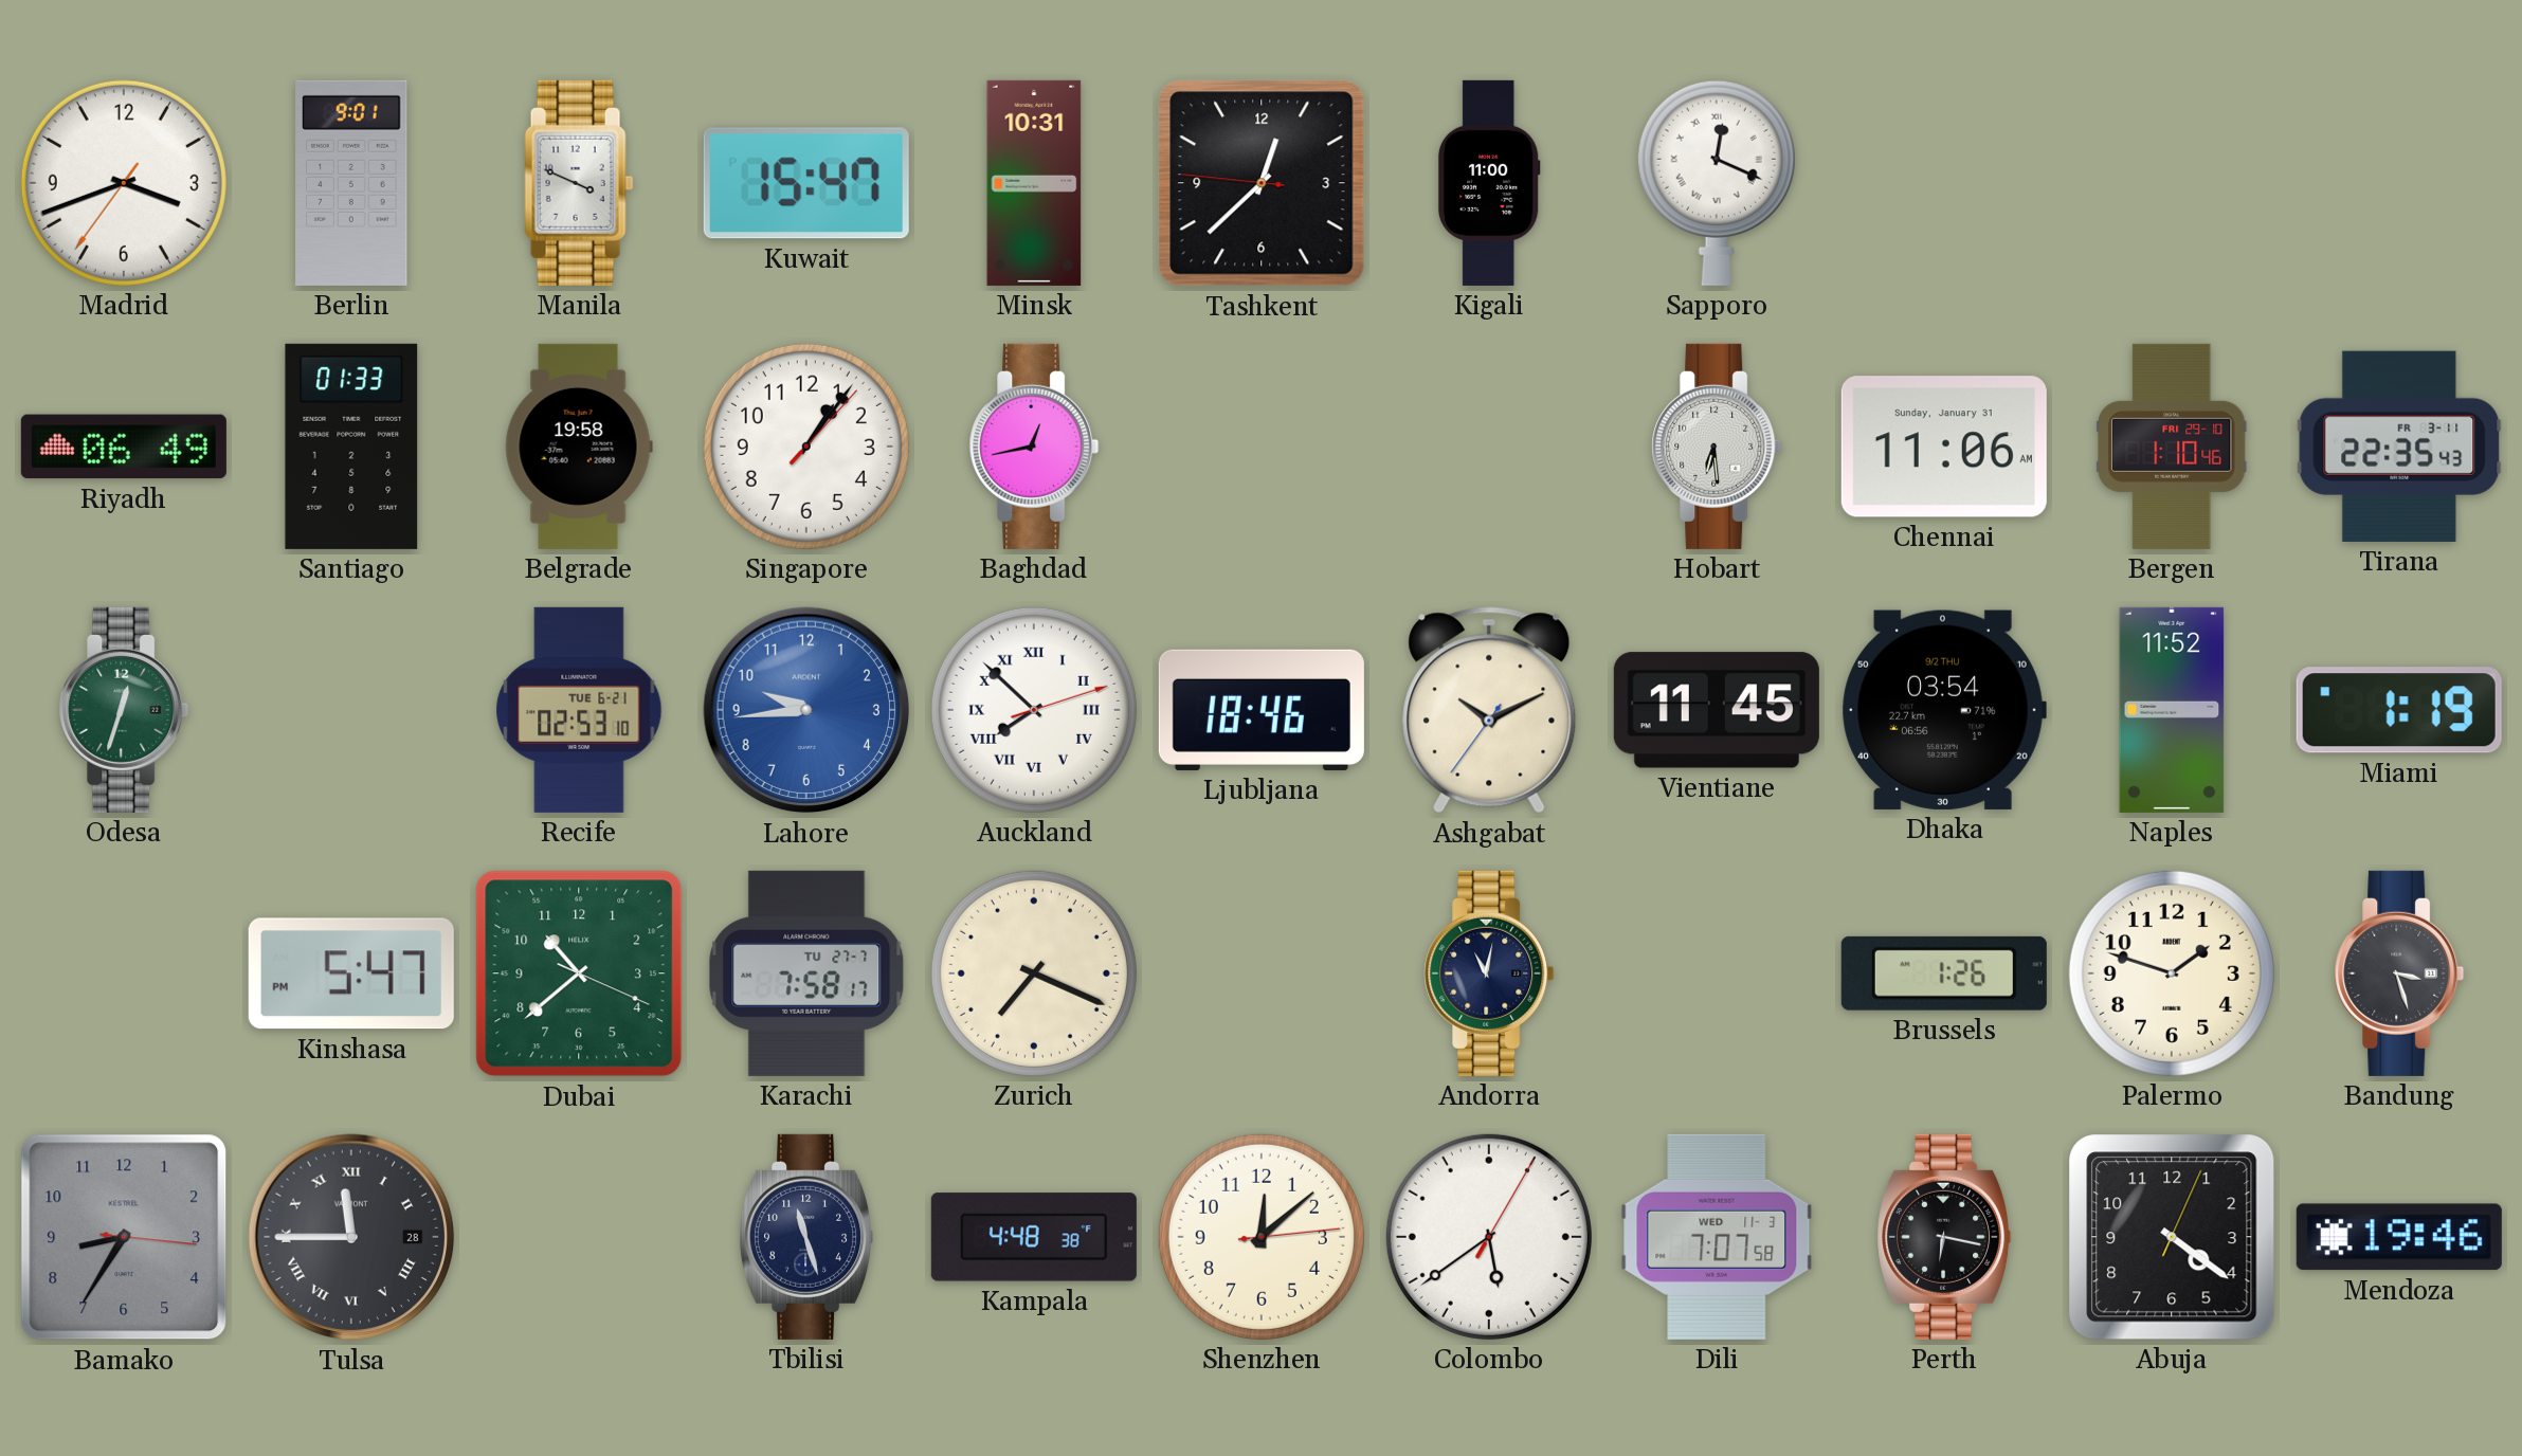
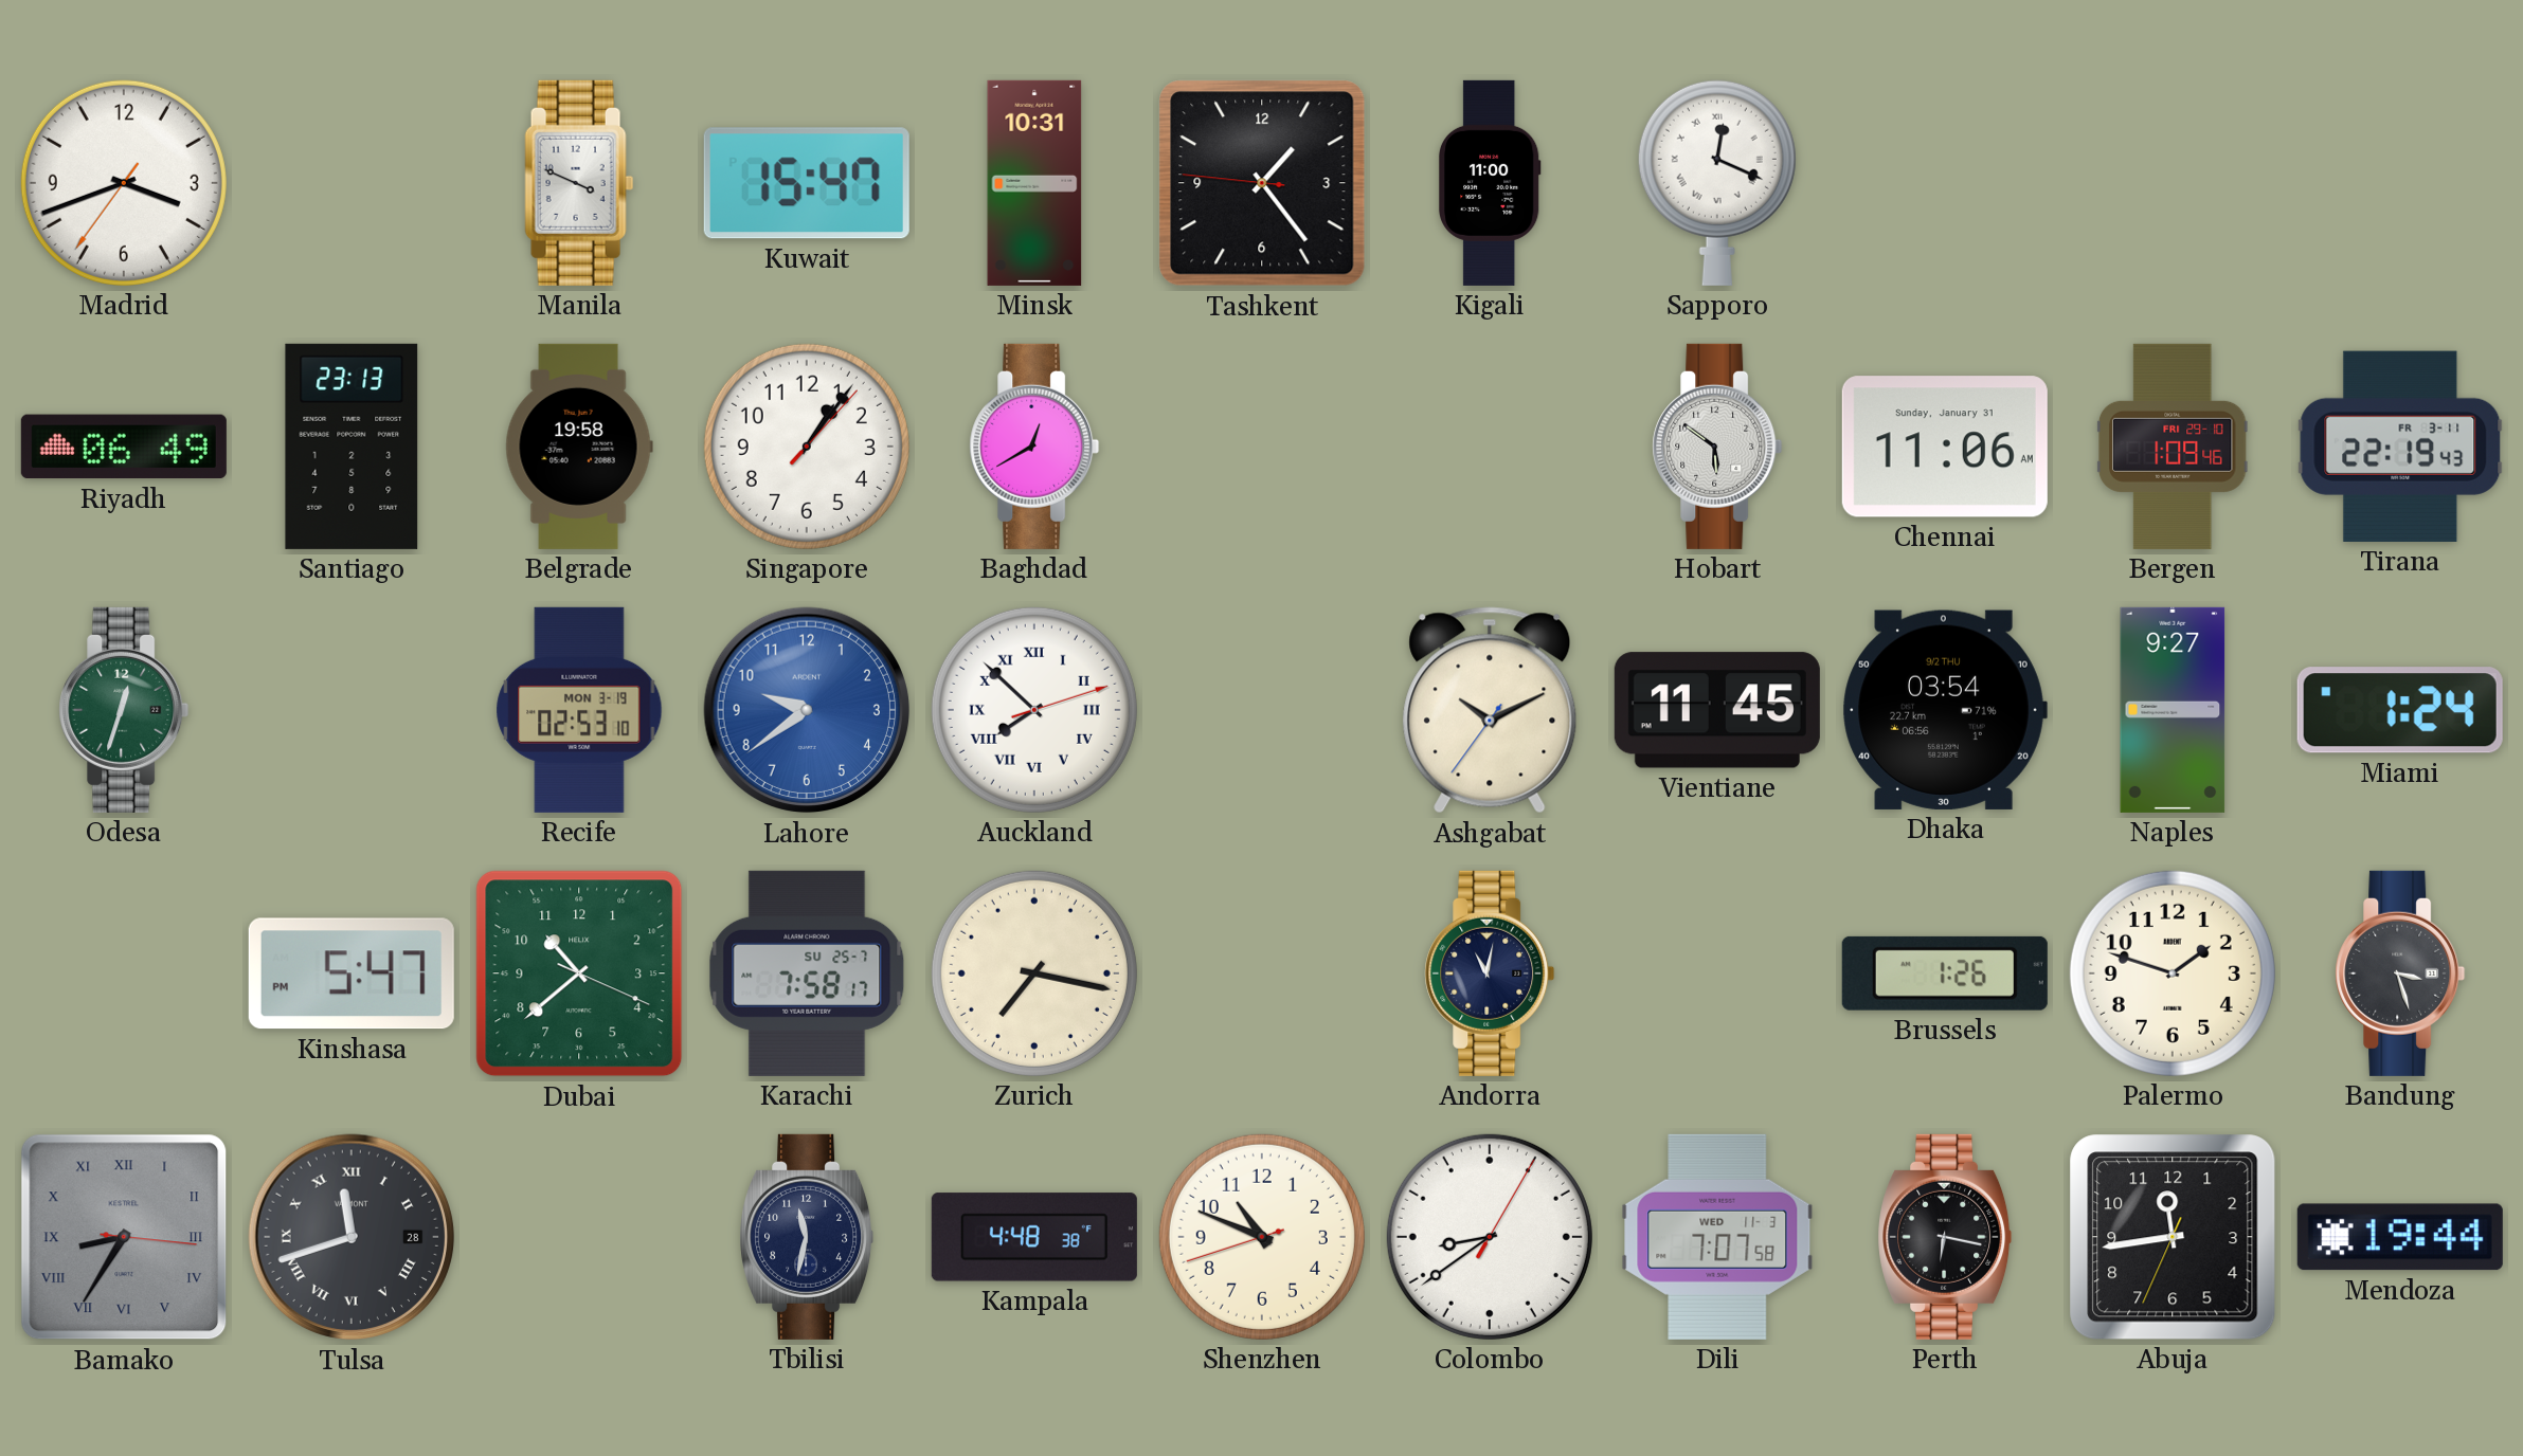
Berlin: 9:01 -> none (351, 183)
Tashkent: 12:37 -> 1:23 (1262, 183)
Santiago: 01:33 -> 23:13 (352, 447)
Baghdad: 12:43 -> 12:40 (1034, 447)
Hobart: 6:29 -> 5:51 (1717, 447)
Bergen: 1:10 -> 1:09 (2173, 447)
Tirana: 22:35 -> 22:19 (2400, 447)
Recife date: TUE 6-21 -> MON 3-19 (579, 710)
Lahore: 9:44 -> 9:39 (807, 710)
Ljubljana: 18:46 -> none (1262, 710)
Naples: 11:52 -> 9:27 (2173, 710)
Miami: 1:19 -> 1:24 (2400, 710)
Karachi date: TU 27-7 -> SU 25-7 (807, 973)
Zurich: 7:19 -> 7:17 (1034, 973)
Bamako numerals: Arabic -> Roman (124, 1237)
Tulsa: 11:45 -> 11:42 (352, 1237)
Tbilisi: 11:27 -> 11:32 (807, 1237)
Shenzhen: 12:08 -> 10:48 (1262, 1237)
Colombo: 5:39 -> 8:39 (1490, 1237)
Abuja: 4:21 -> 11:43 (2173, 1237)
Mendoza: 19:46 -> 19:44 (2400, 1237)
